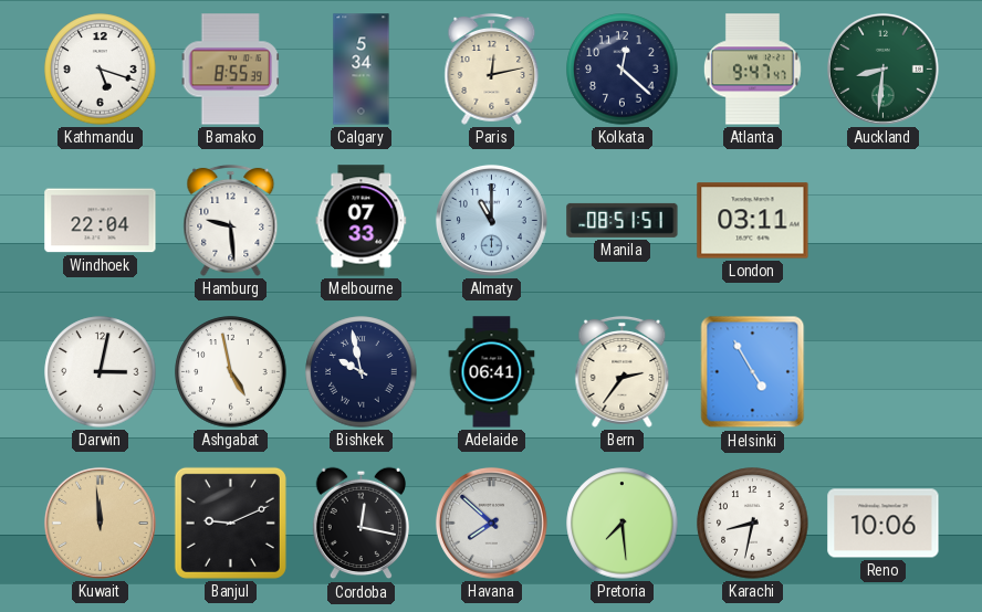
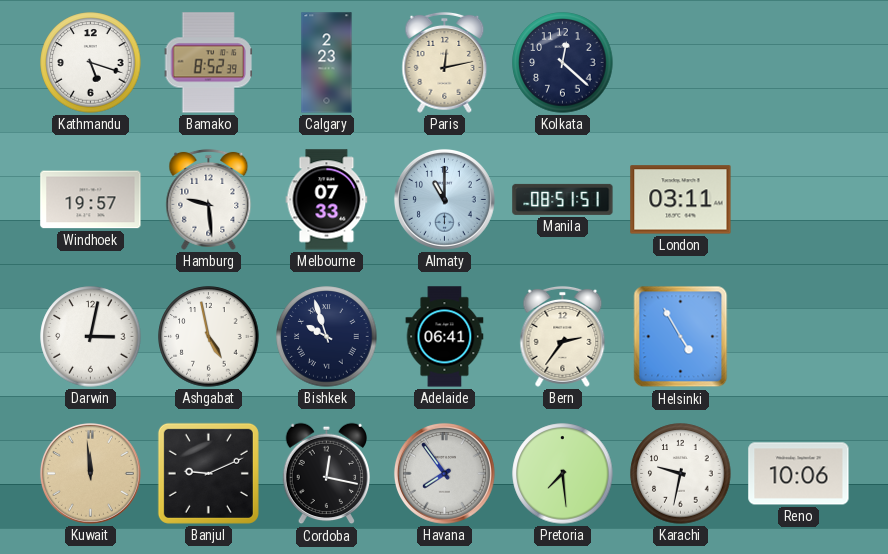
Bamako: 8:55 -> 8:52 (208, 63)
Calgary: 5:34 -> 2:23 (327, 63)
Atlanta: 9:47 -> none (753, 70)
Auckland: 8:31 -> none (882, 68)
Windhoek: 22:04 -> 19:57 (91, 200)
Bishkek: 9:58 -> 9:57 (327, 337)
Havana: 7:52 -> 7:54 (444, 473)
Karachi: 8:32 -> 9:32 (681, 474)
